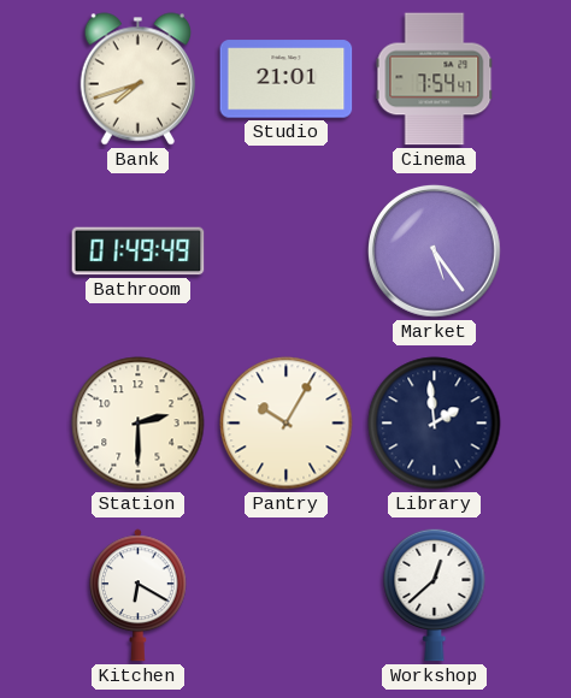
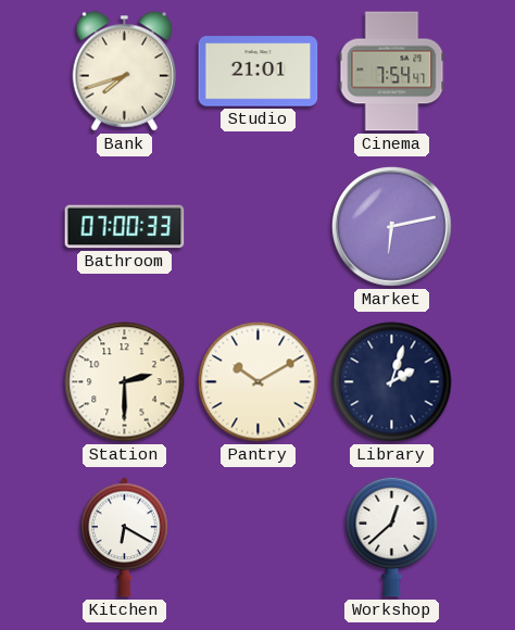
Bathroom: 01:49 -> 07:00 (125, 227)
Market: 5:24 -> 6:13 (391, 226)
Pantry: 10:05 -> 10:10 (259, 382)
Library: 1:59 -> 2:03 (392, 382)
